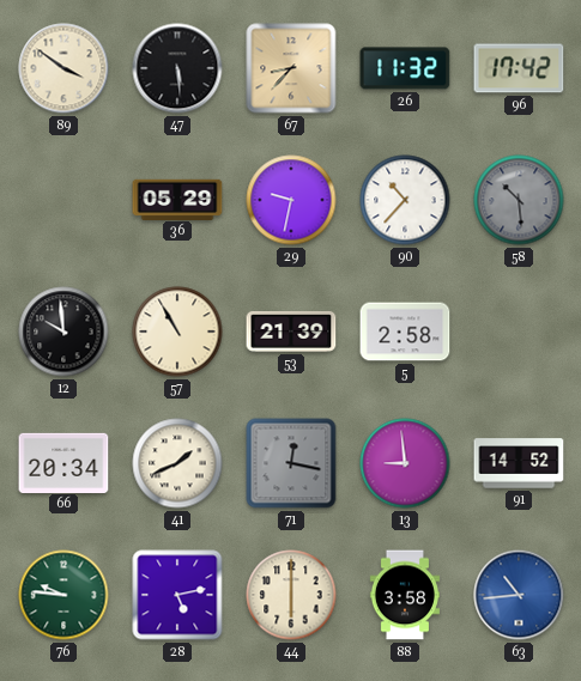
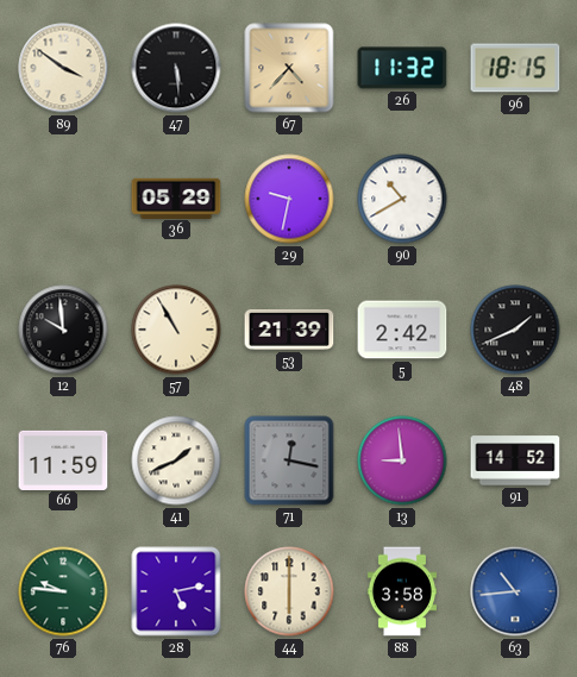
67: 8:37 -> 4:37 (289, 68)
96: 17:42 -> 18:15 (515, 68)
90: 10:37 -> 10:40 (402, 199)
58: 10:29 -> none (519, 200)
5: 2:58 -> 2:42 (402, 330)
48: none -> 1:41 (515, 330)
66: 20:34 -> 11:59 (63, 459)
